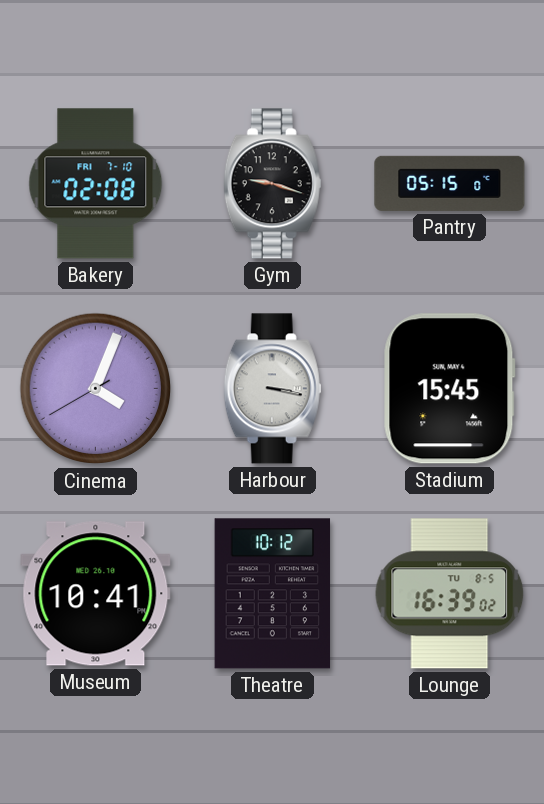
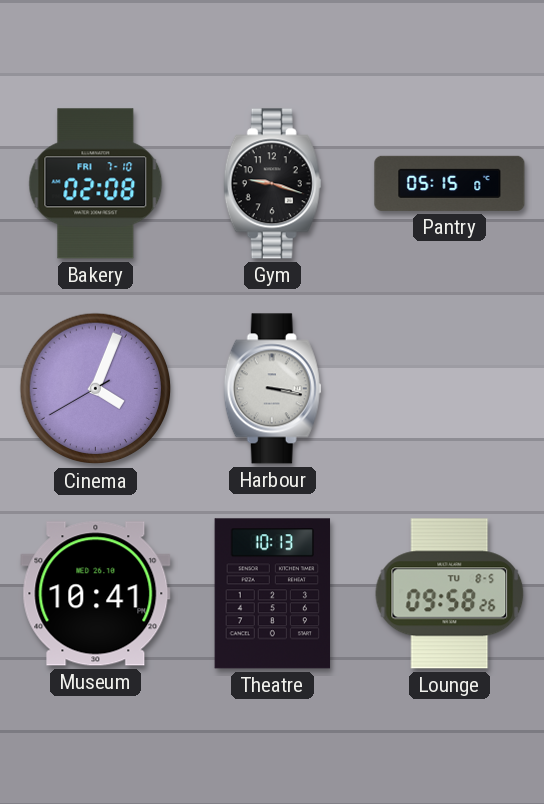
Stadium: 15:45 -> none (449, 389)
Theatre: 10:12 -> 10:13 (273, 594)
Lounge: 16:39 -> 09:58 (450, 594)
